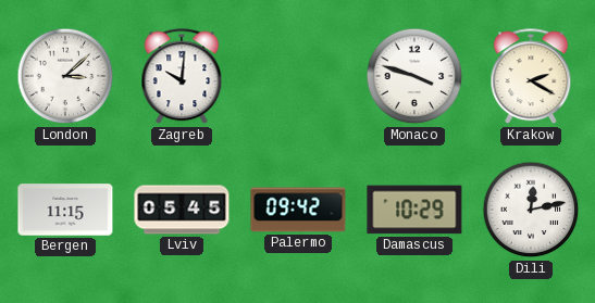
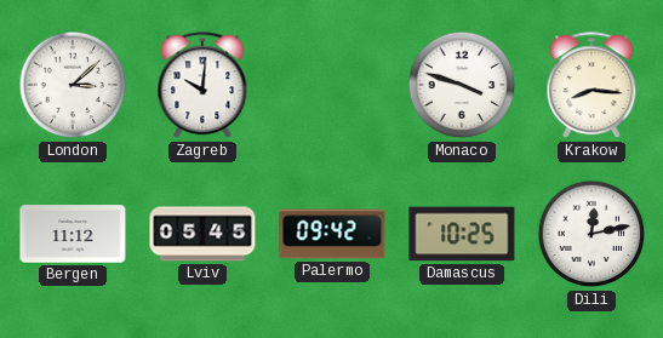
Krakow: 2:20 -> 8:16 (591, 86)
Bergen: 11:15 -> 11:12 (73, 234)
Damascus: 10:29 -> 10:25 (462, 234)
